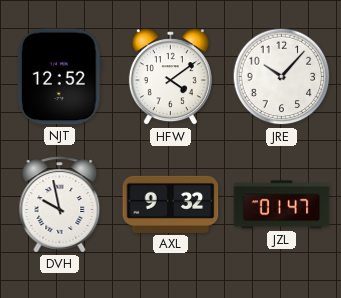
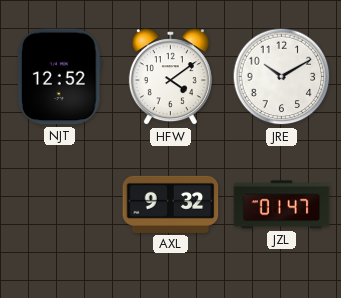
JRE: 10:07 -> 10:10 (282, 77)
DVH: 9:58 -> none (60, 205)
